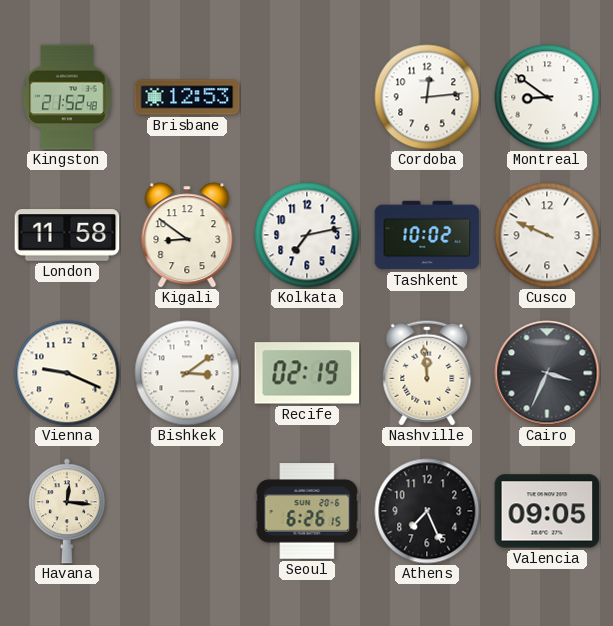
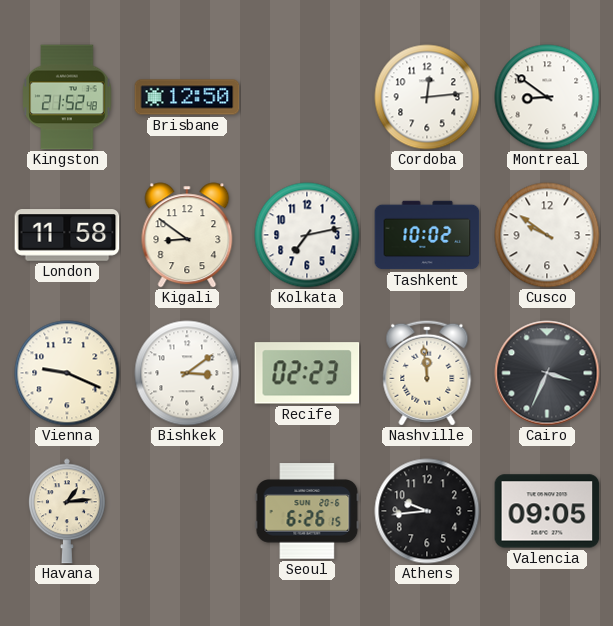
Brisbane: 12:53 -> 12:50 (187, 97)
Cusco: 9:49 -> 9:51 (547, 235)
Recife: 02:19 -> 02:23 (307, 373)
Havana: 12:16 -> 1:14 (68, 511)
Athens: 7:26 -> 9:44 (427, 511)
